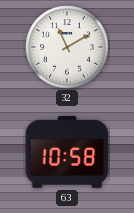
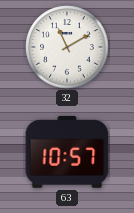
63: 10:58 -> 10:57 (67, 153)
